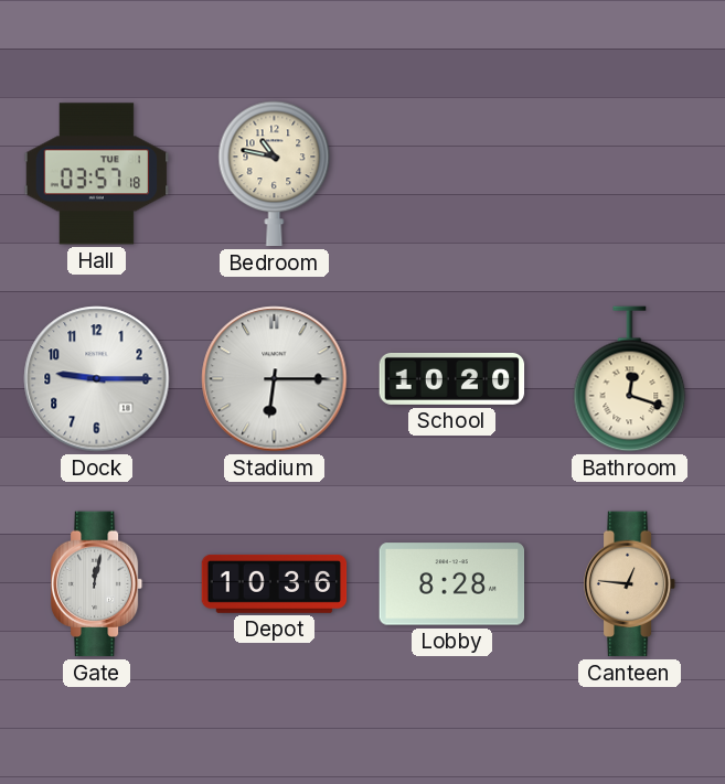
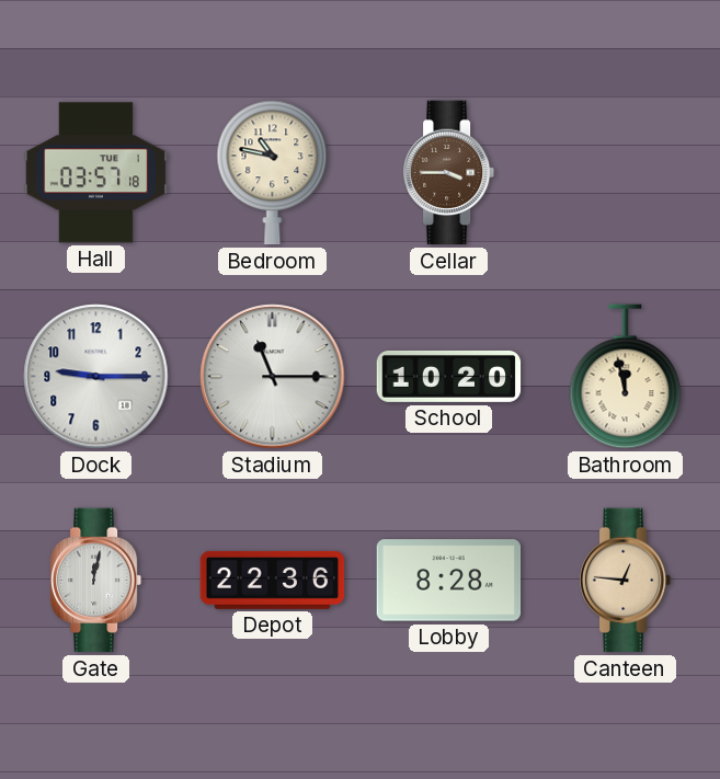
Cellar: none -> 3:45 (449, 173)
Stadium: 6:15 -> 11:15 (273, 377)
Bathroom: 12:18 -> 11:58 (626, 377)
Depot: 10:36 -> 22:36 (273, 580)
